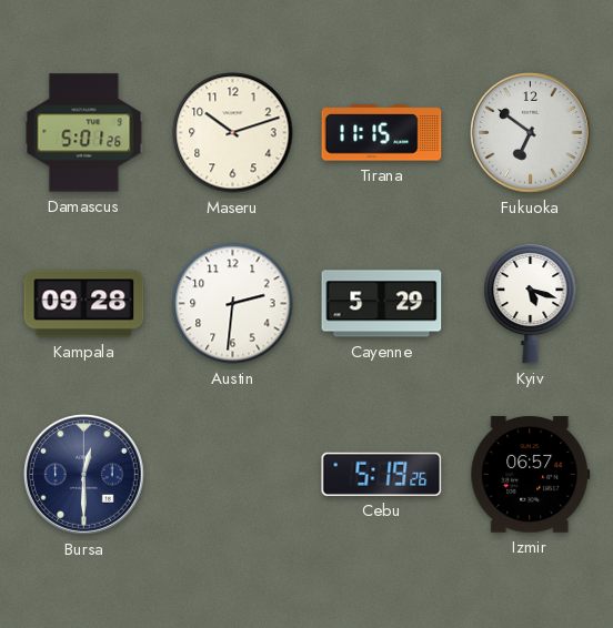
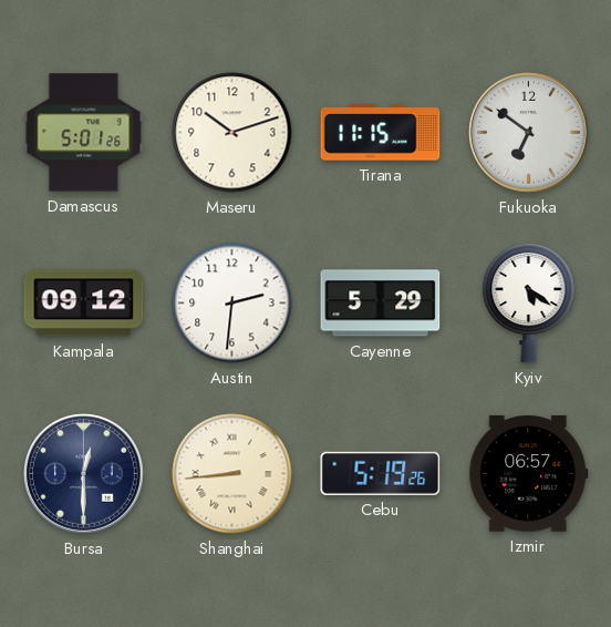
Kampala: 09:28 -> 09:12 (84, 304)
Kyiv: 5:18 -> 5:21 (529, 302)
Shanghai: none -> 8:44 (232, 474)
